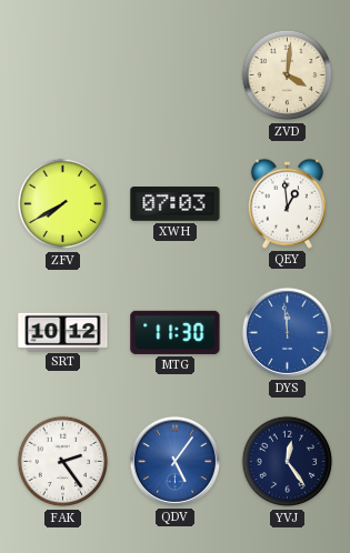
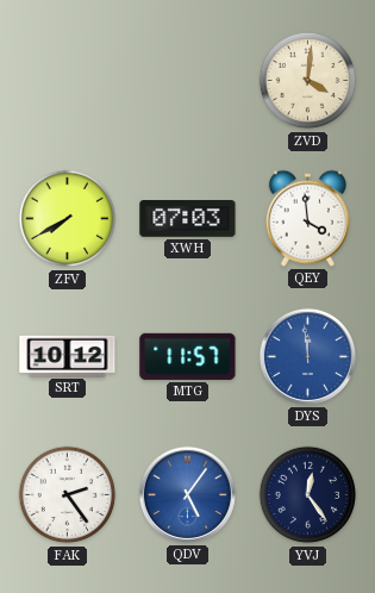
QEY: 12:59 -> 3:59 (307, 218)
MTG: 11:30 -> 11:57 (188, 356)
